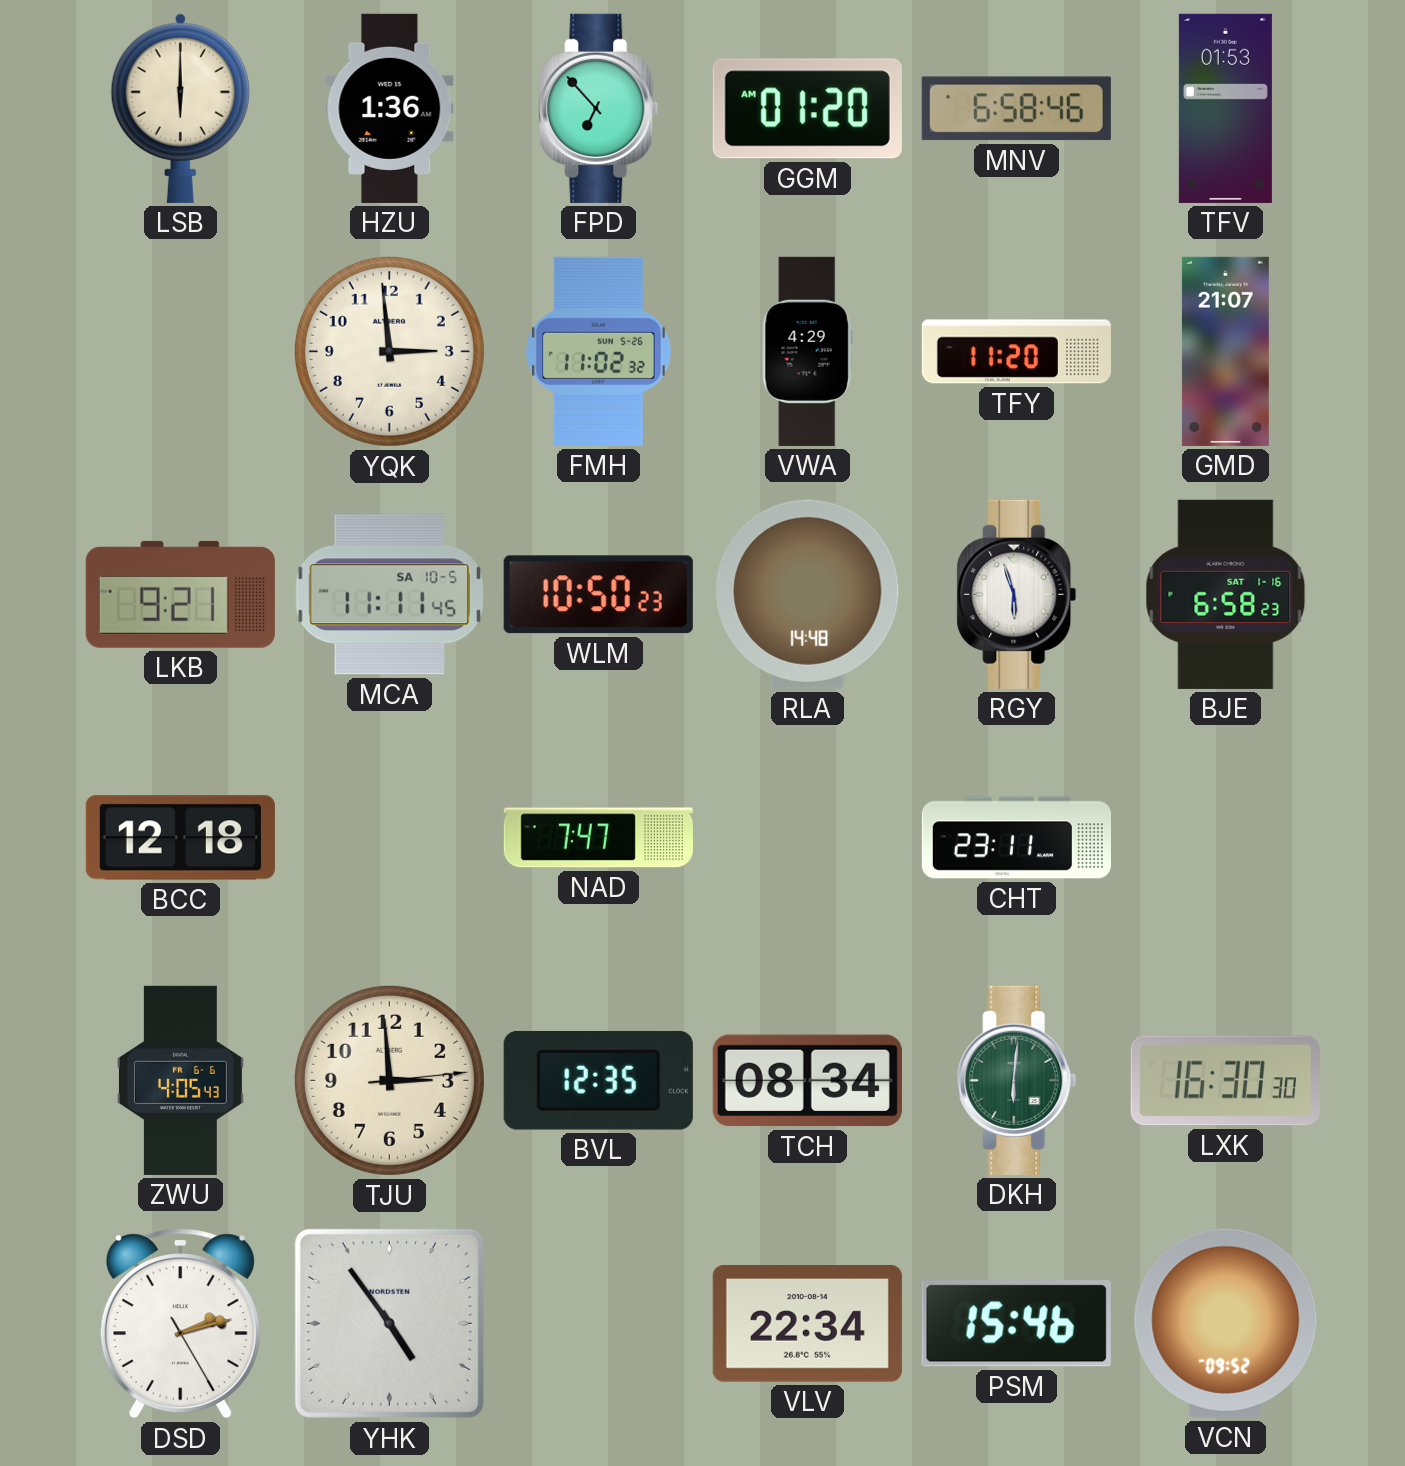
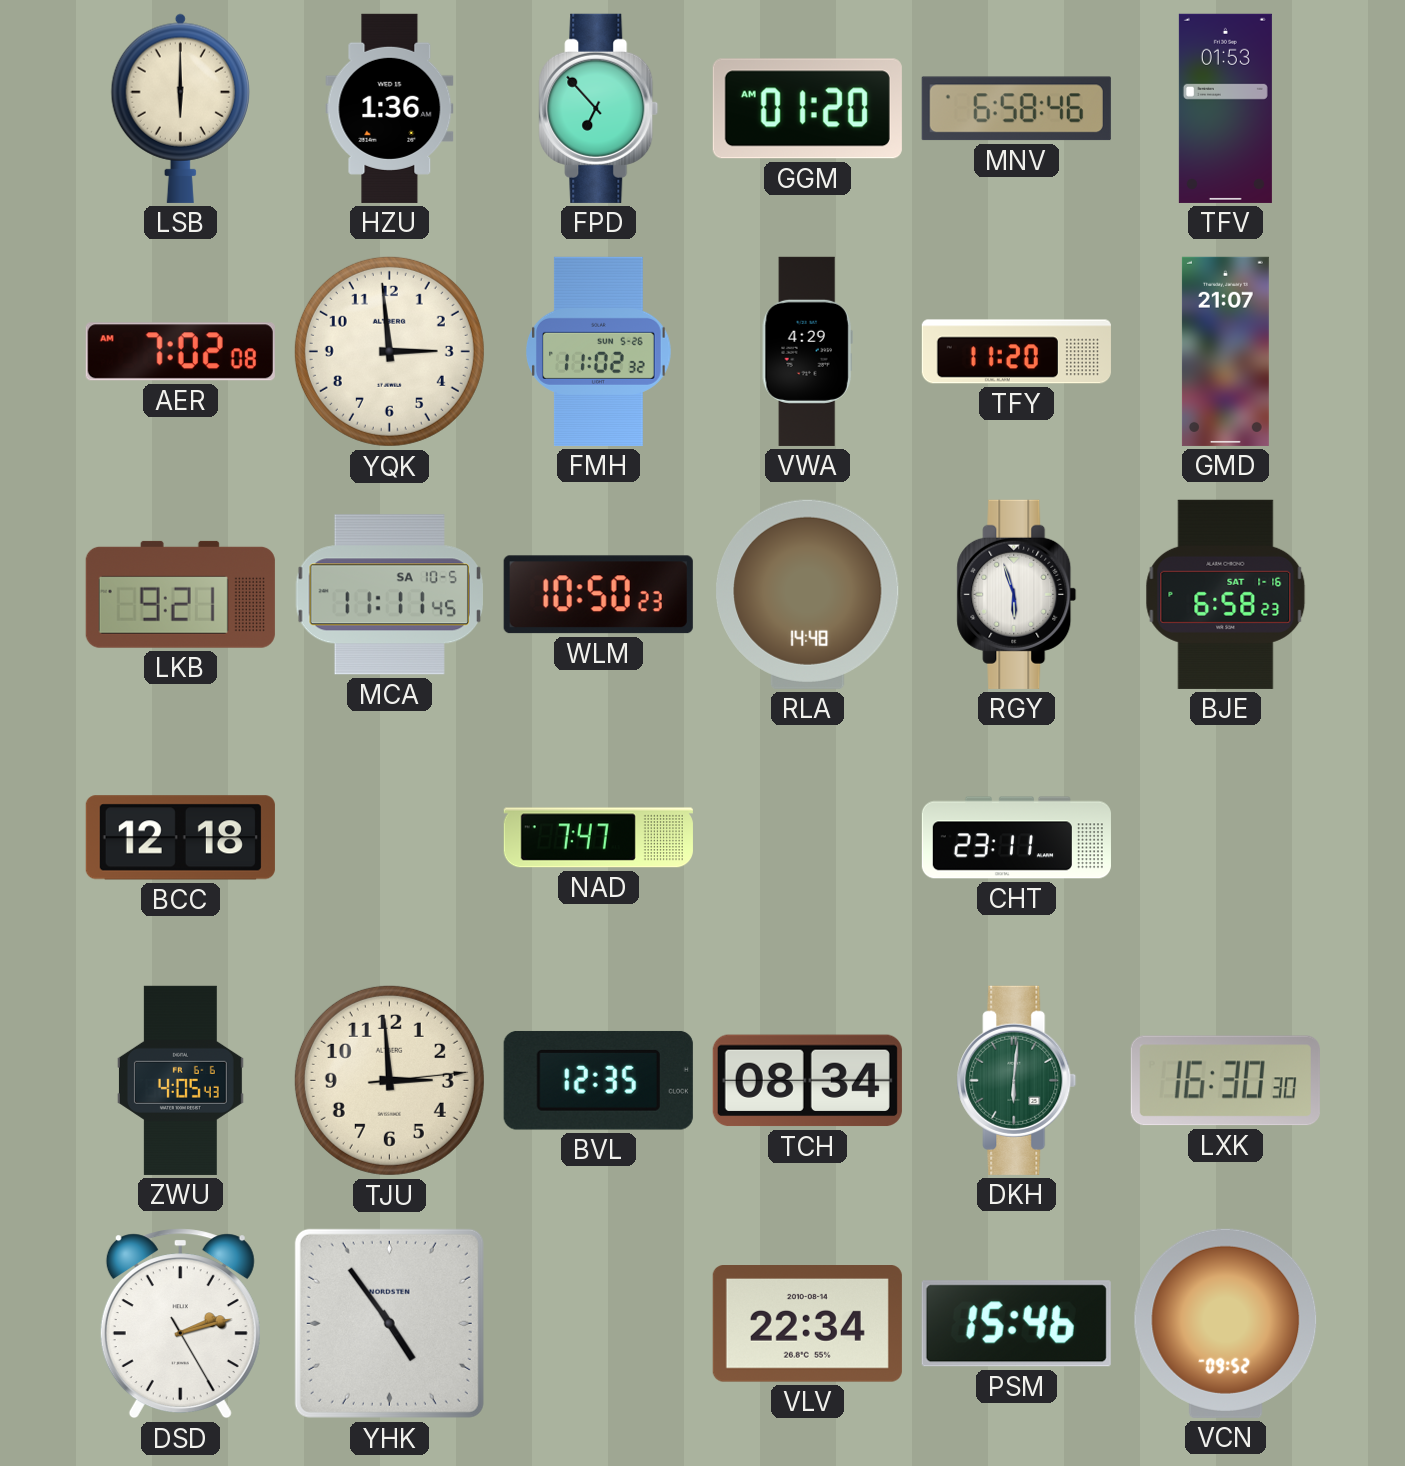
AER: none -> 7:02 (180, 352)
